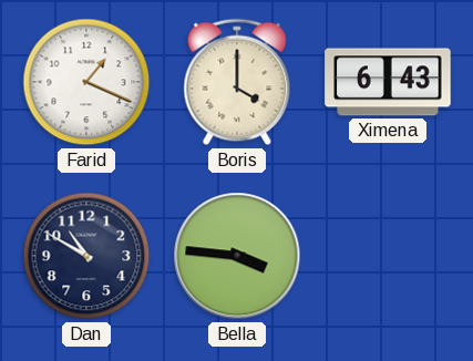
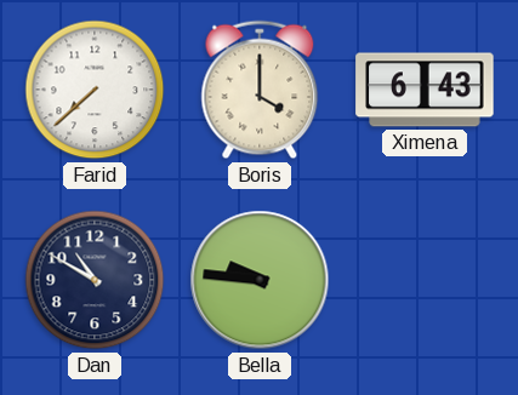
Farid: 1:19 -> 7:38 (95, 90)
Bella: 3:46 -> 9:46 (260, 280)
